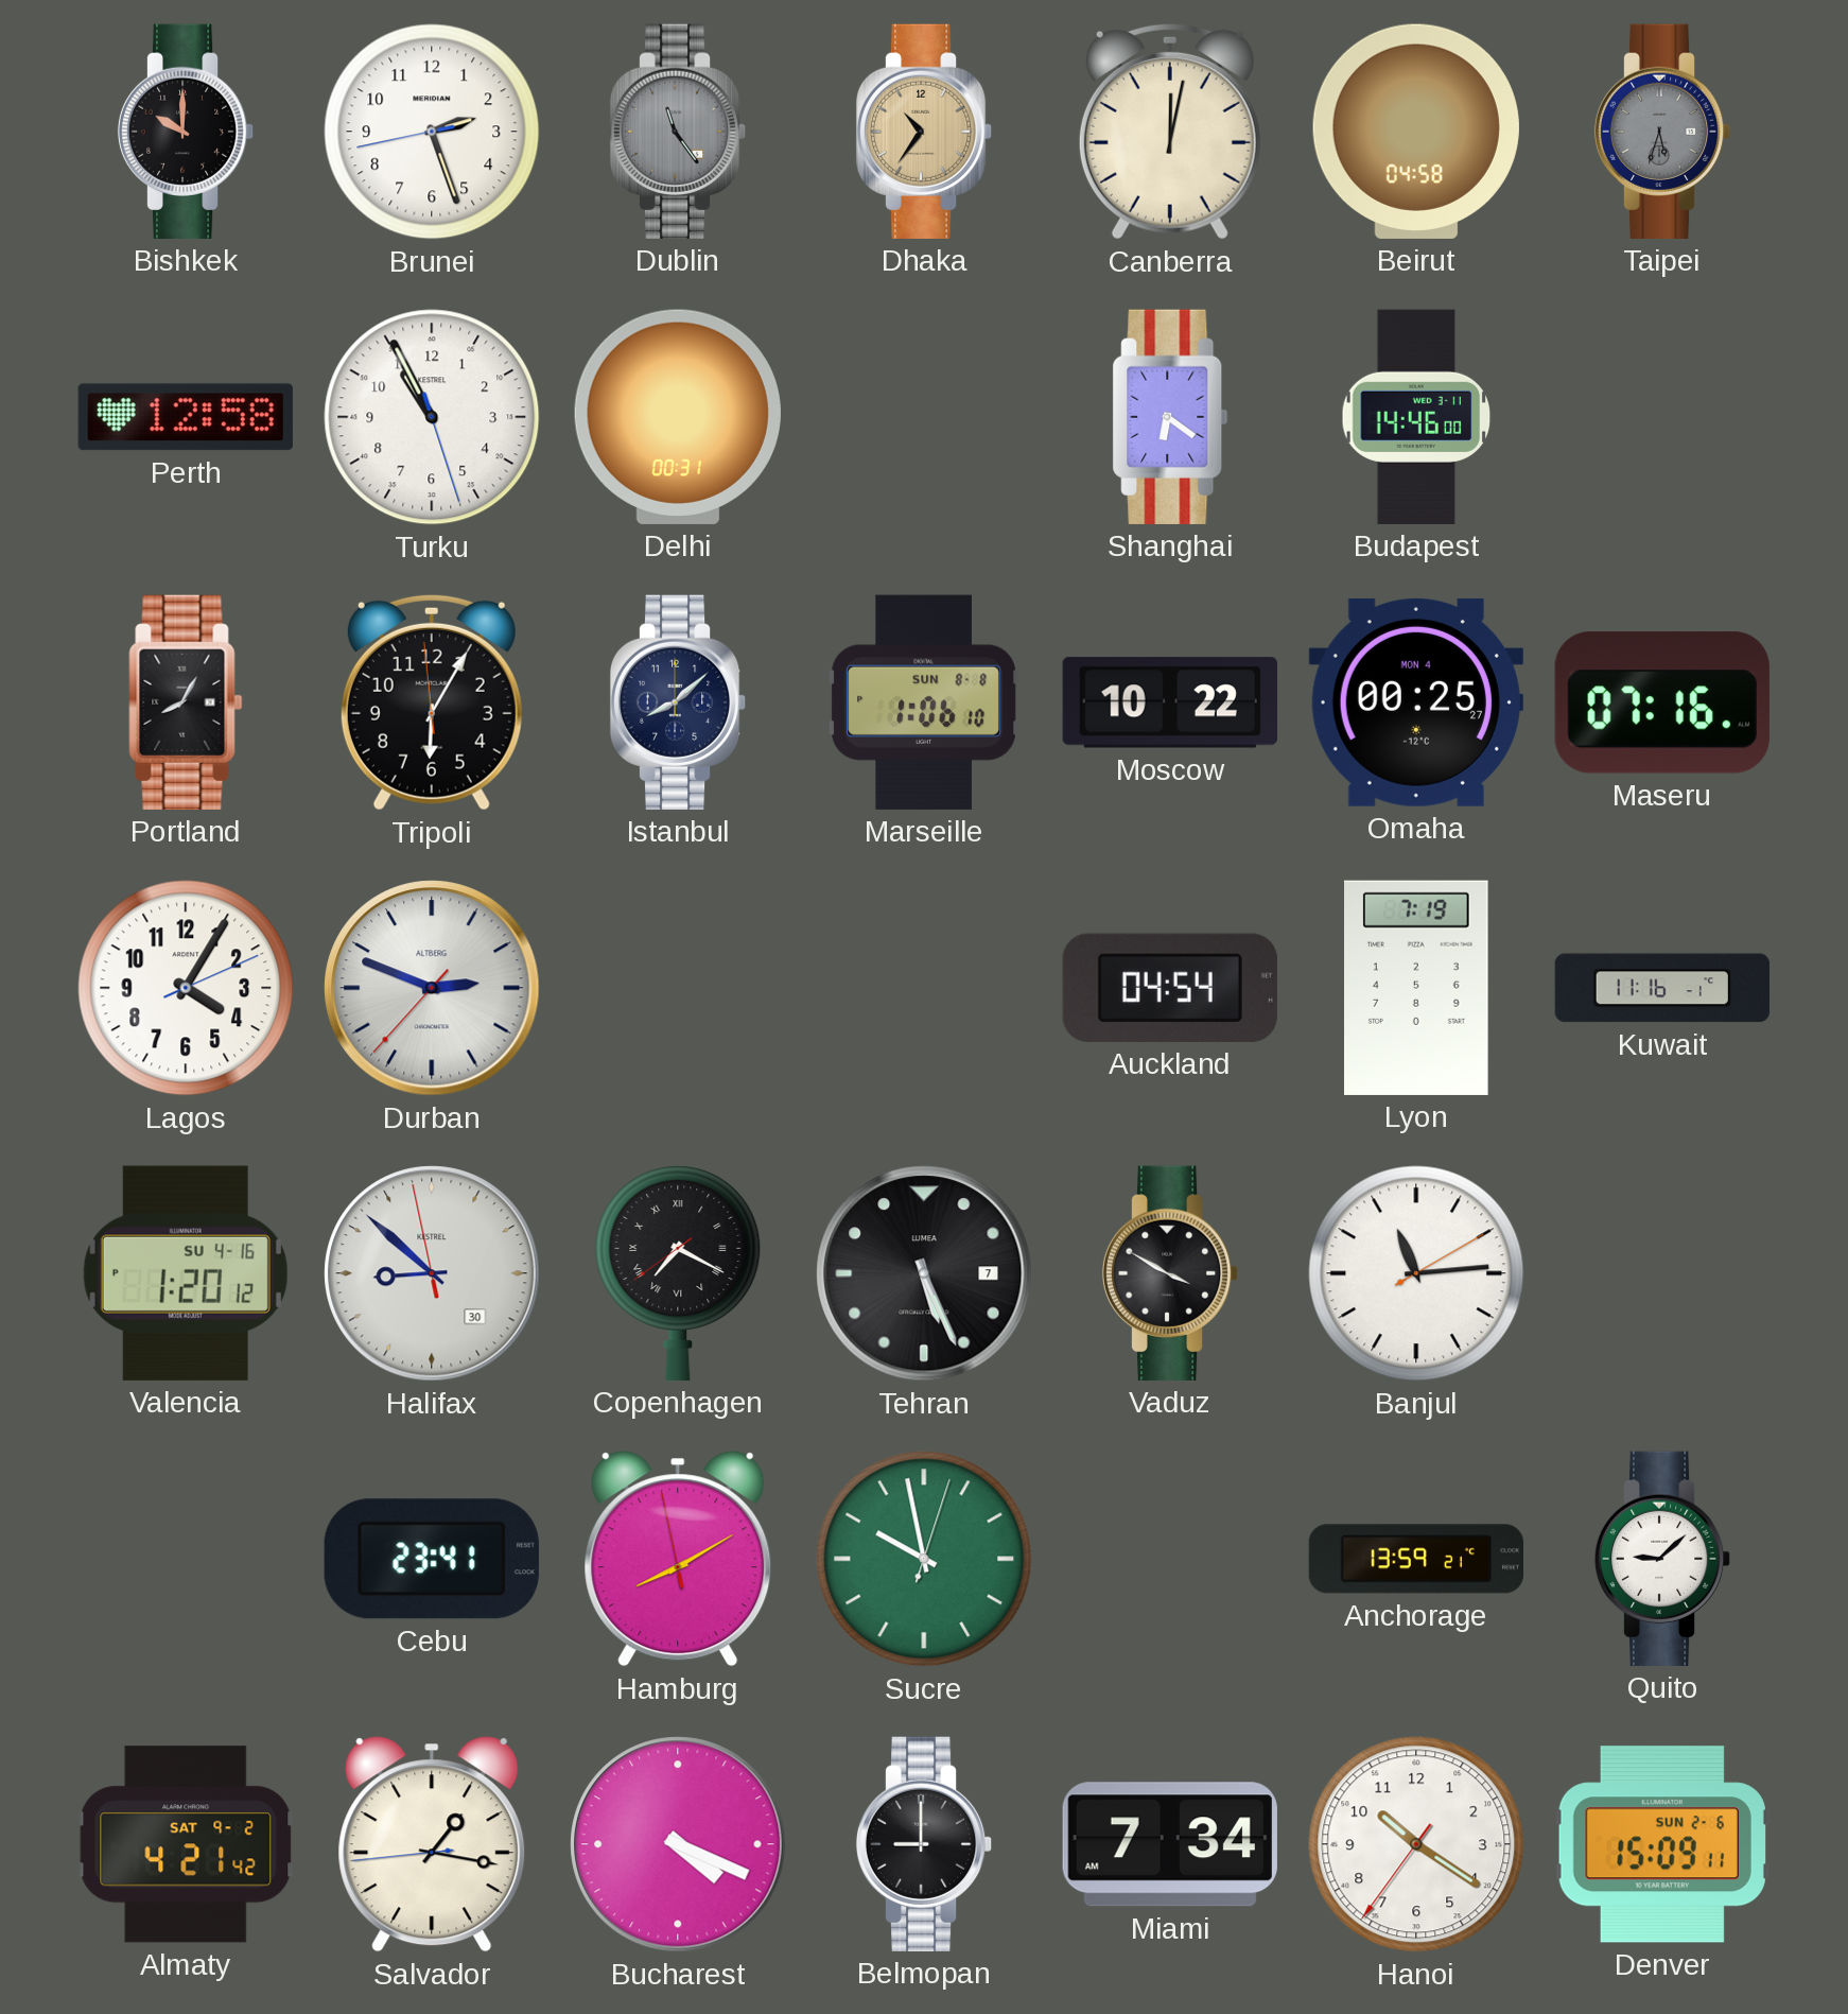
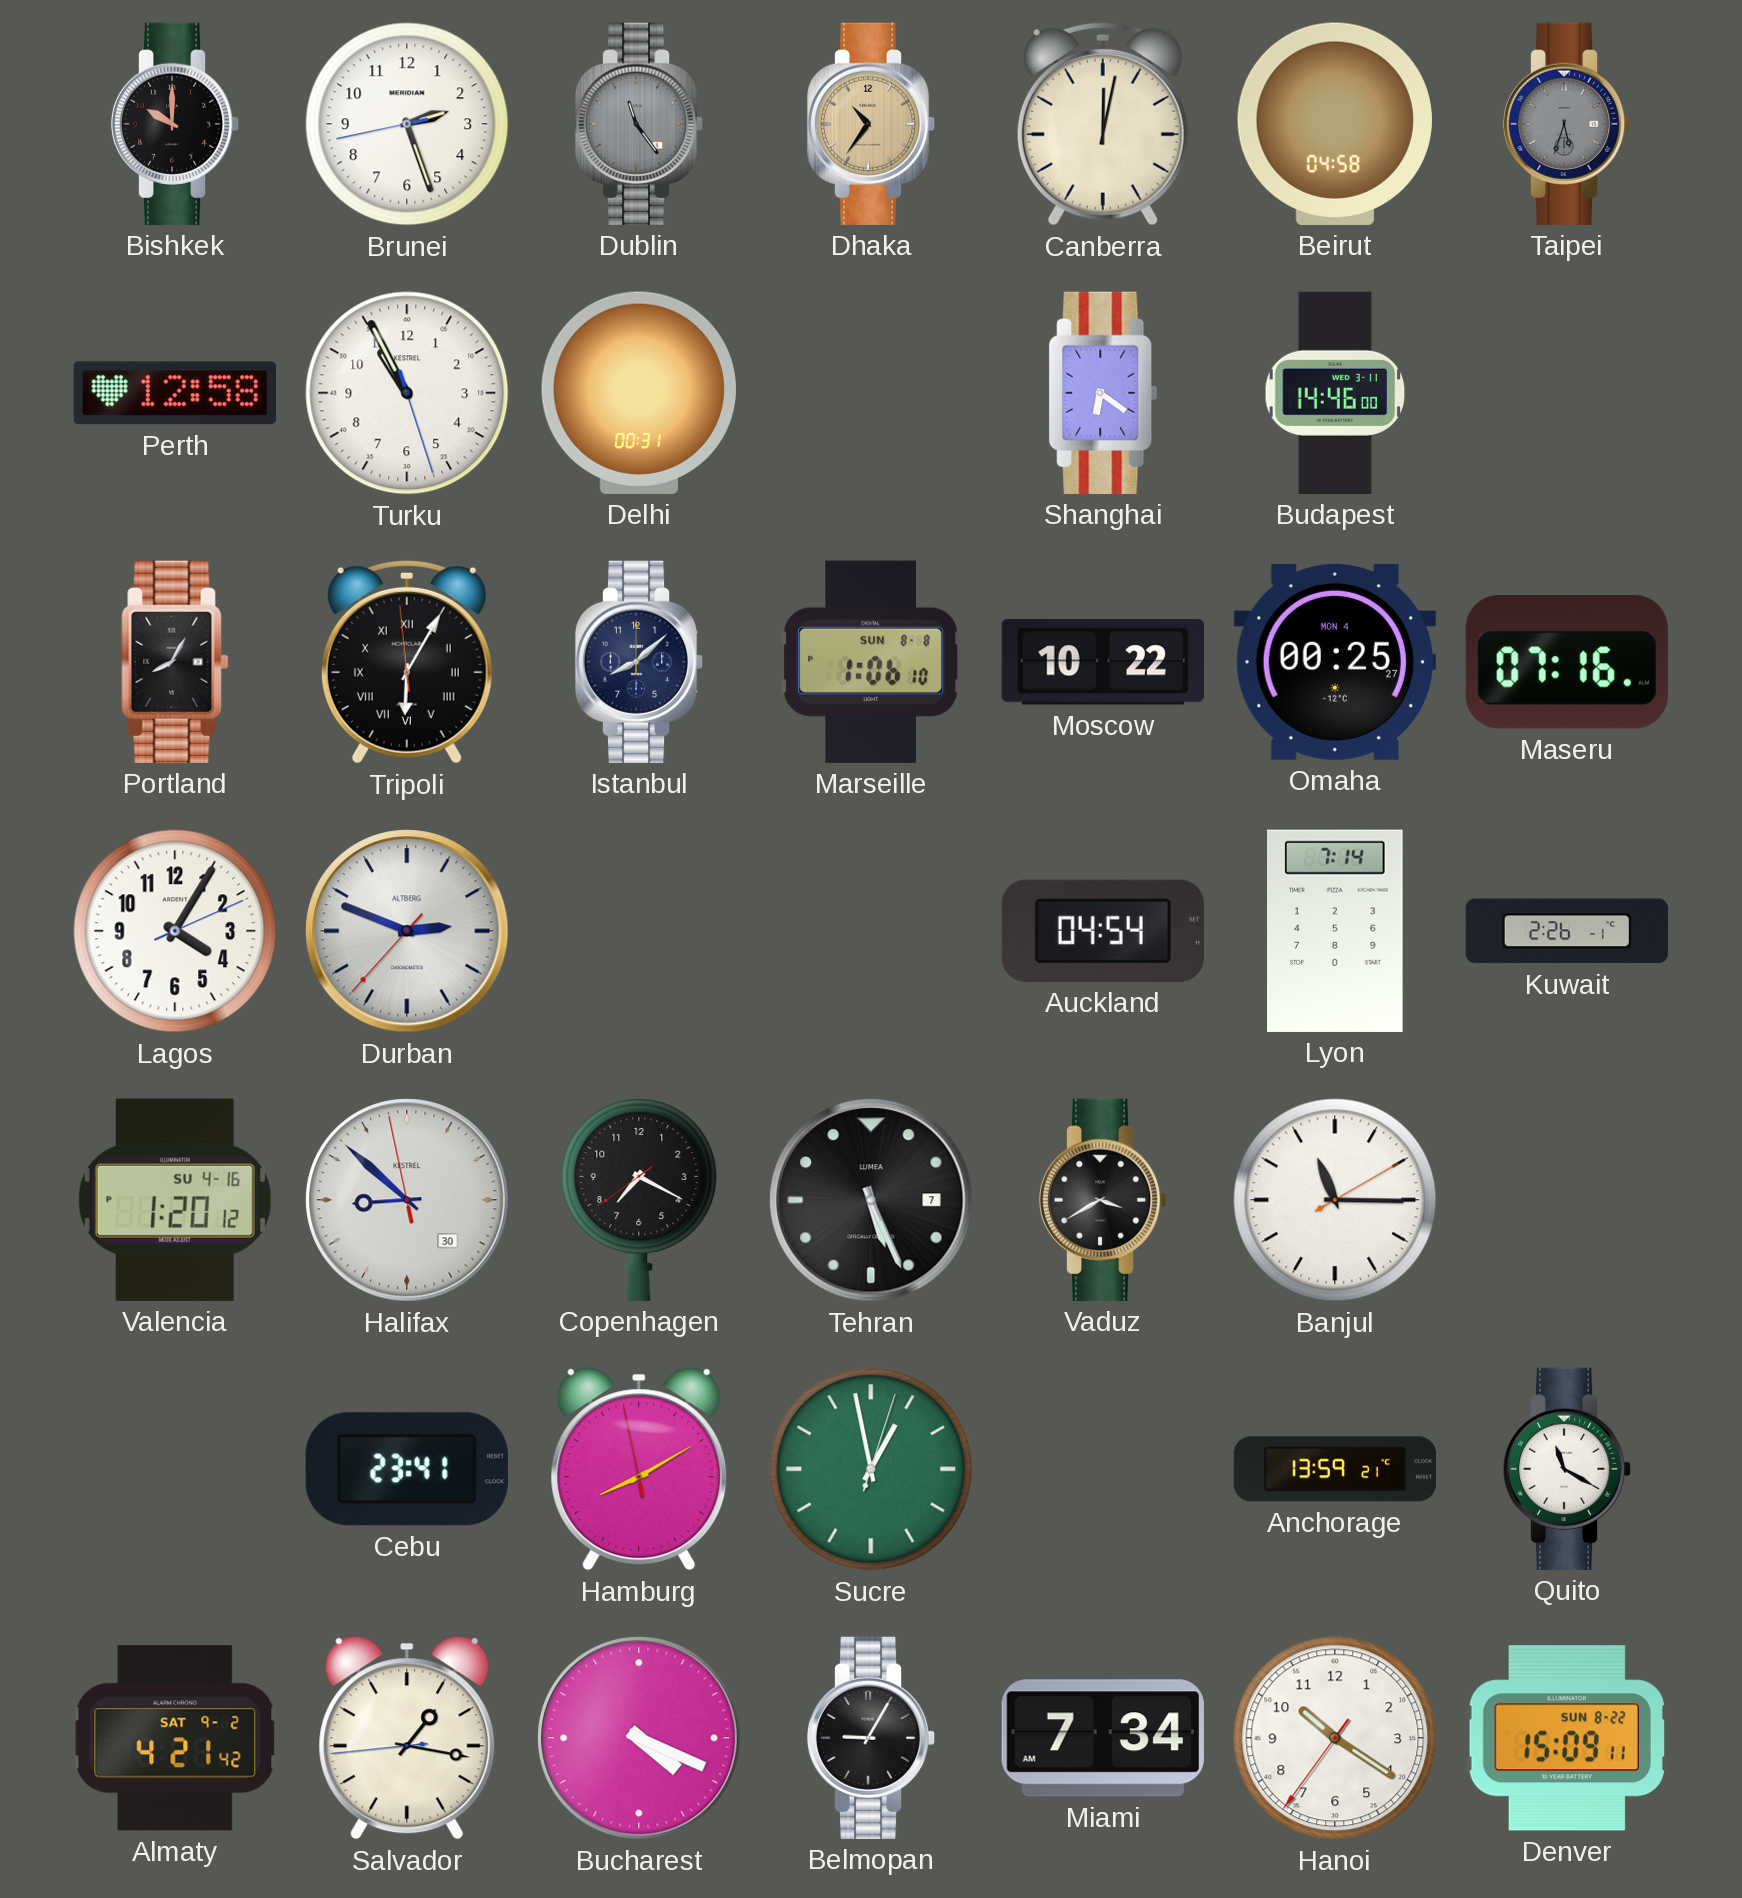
Tripoli numerals: Arabic -> Roman (407, 662)
Lyon: 7:19 -> 7:14 (1336, 931)
Kuwait: 11:16 -> 2:26 (1567, 931)
Copenhagen numerals: Roman -> Arabic (639, 1200)
Vaduz: 3:50 -> 3:40 (1103, 1200)
Banjul: 11:14 -> 11:15 (1335, 1200)
Sucre: 9:58 -> 12:58 (871, 1469)
Quito: 9:08 -> 11:20 (1567, 1469)
Belmopan: 9:00 -> 9:05 (871, 1738)
Denver date: SUN 2-6 -> SUN 8-22 (1567, 1738)
